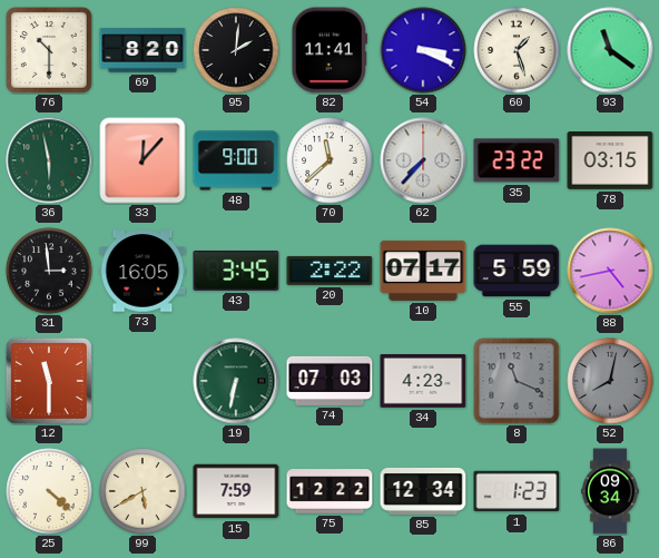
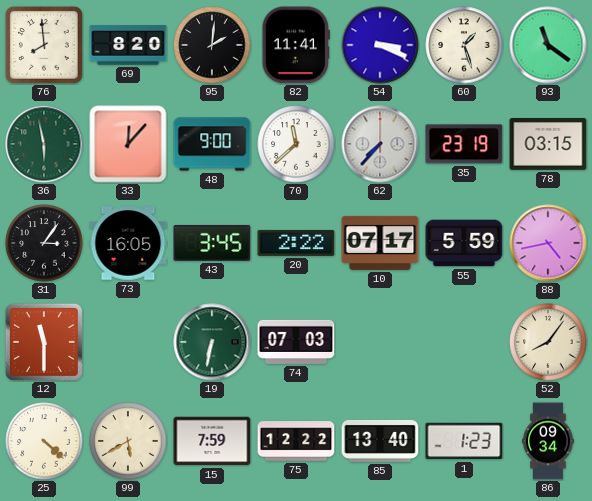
76: 10:30 -> 7:59 (44, 45)
35: 23:22 -> 23:19 (464, 144)
31: 2:59 -> 3:06 (44, 243)
34: 4:23 -> none (423, 382)
8: 11:19 -> none (517, 381)
52: 8:02 -> 8:06 (548, 342)
52 dial: grey -> cream (548, 342)
85: 12:34 -> 13:40 (380, 441)
